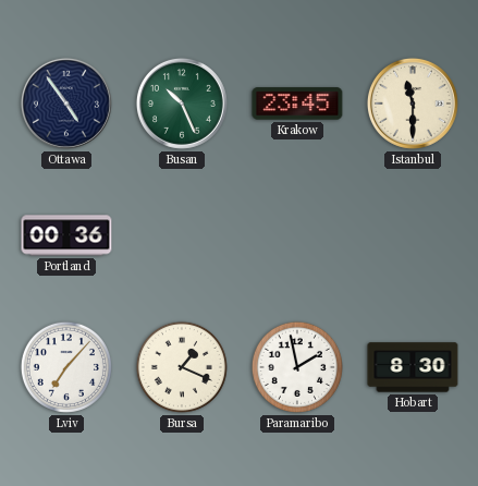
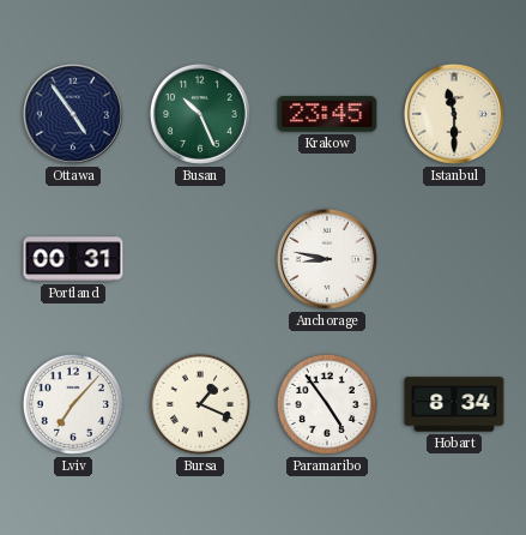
Portland: 00:36 -> 00:31 (73, 259)
Anchorage: none -> 8:47 (327, 259)
Paramaribo: 1:58 -> 4:54 (327, 404)
Hobart: 8:30 -> 8:34 (454, 404)
